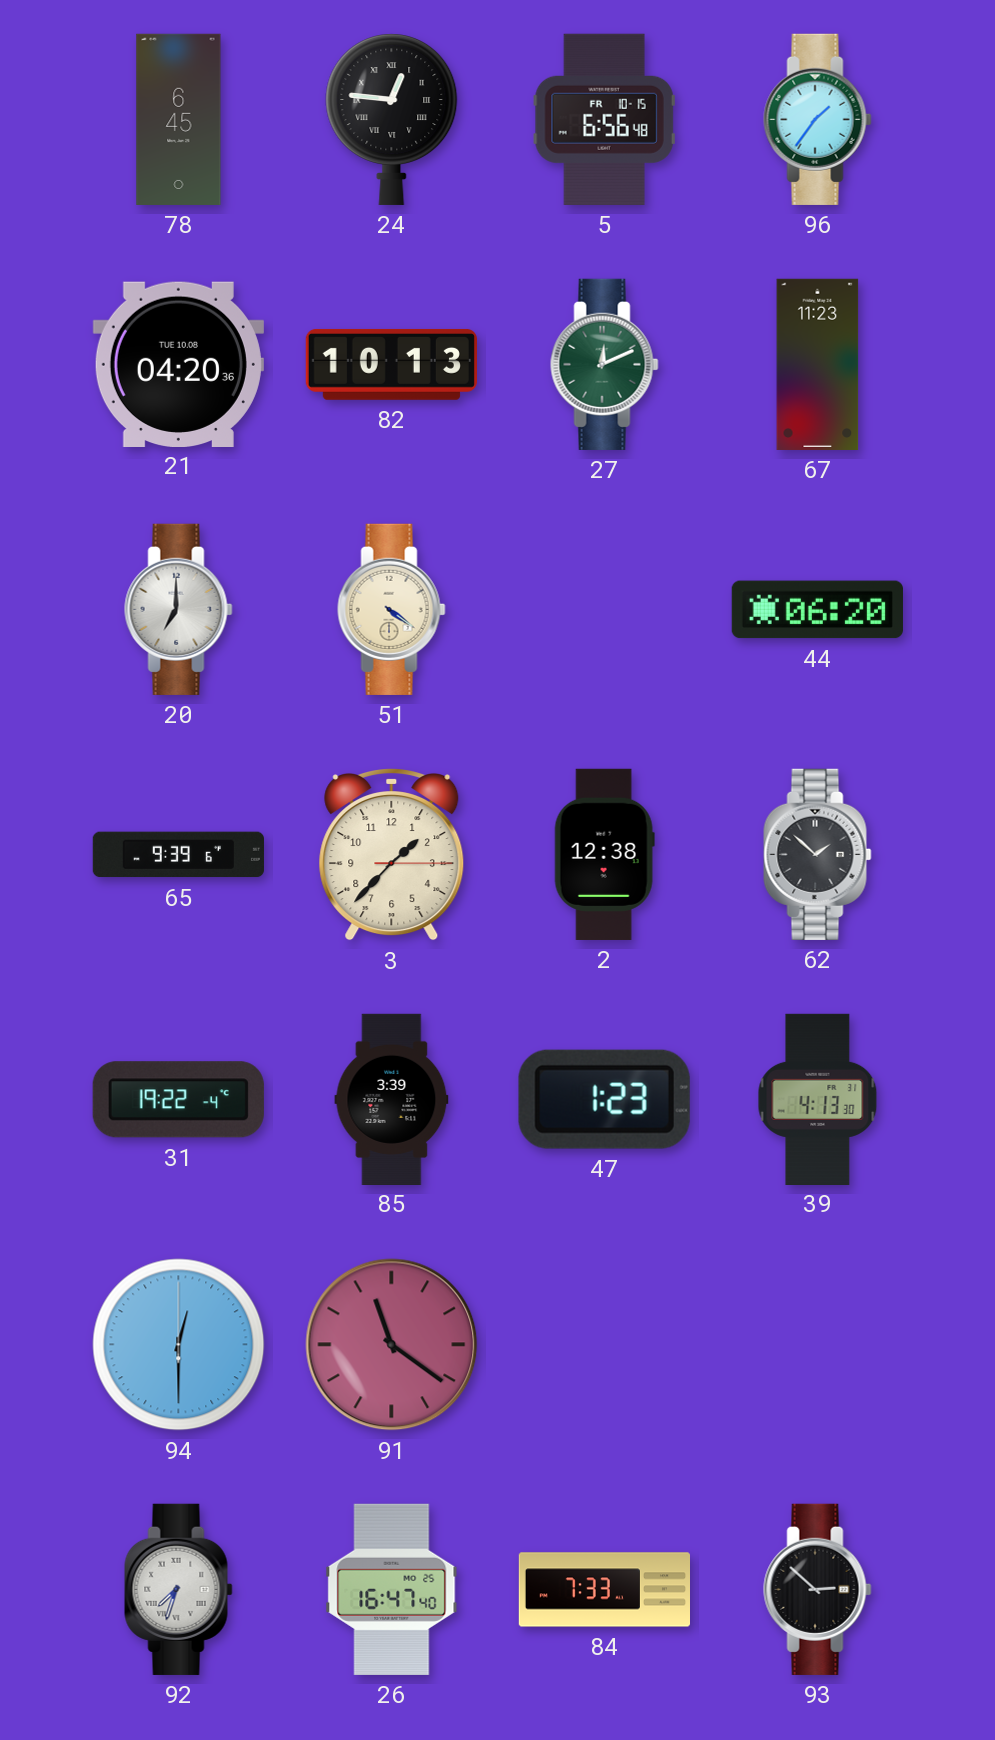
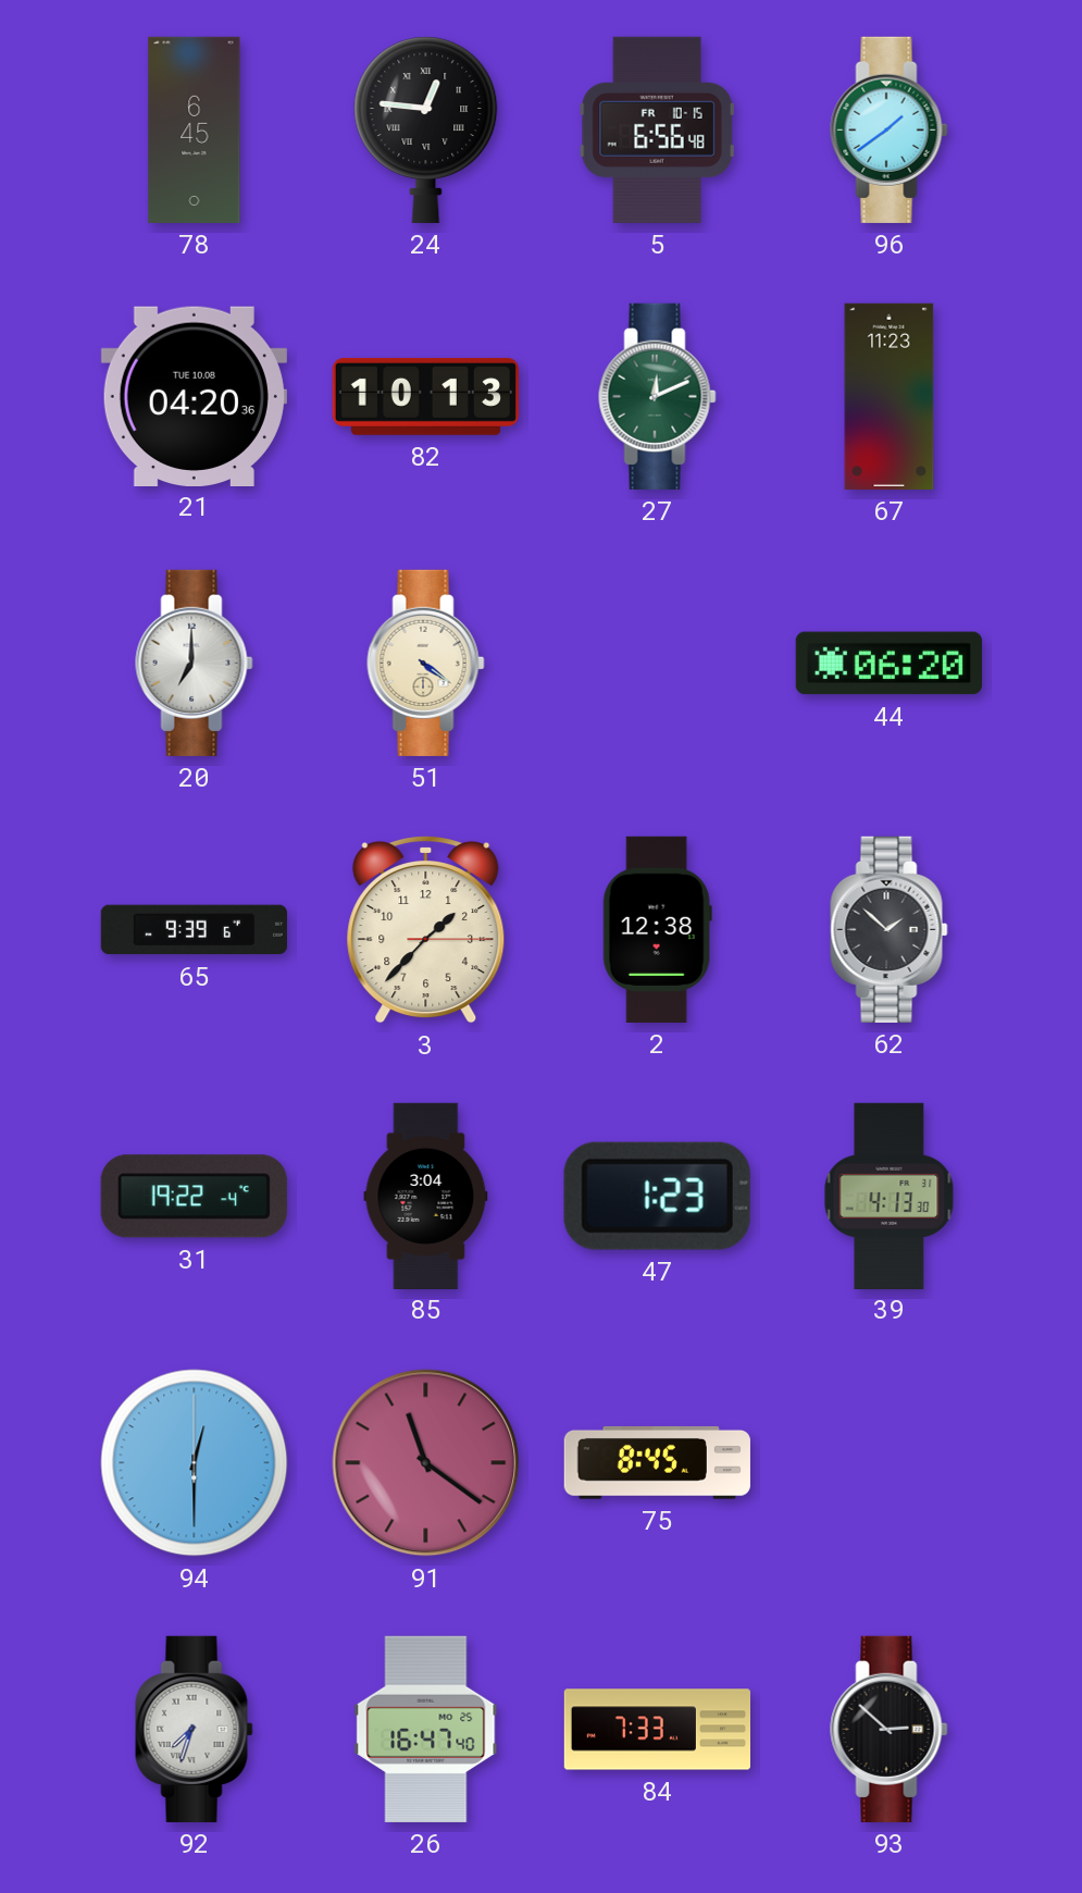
96: 1:36 -> 1:39 (890, 129)
85: 3:39 -> 3:04 (426, 1196)
75: none -> 8:45 (657, 1462)
